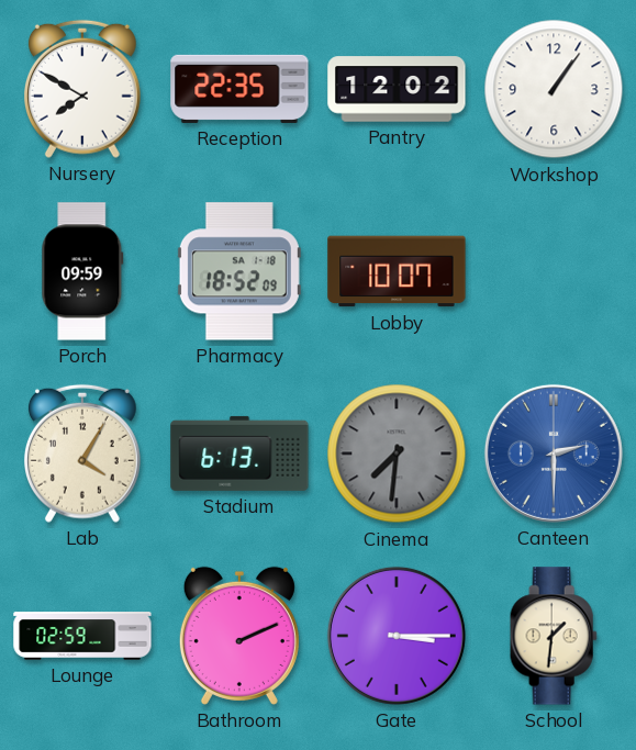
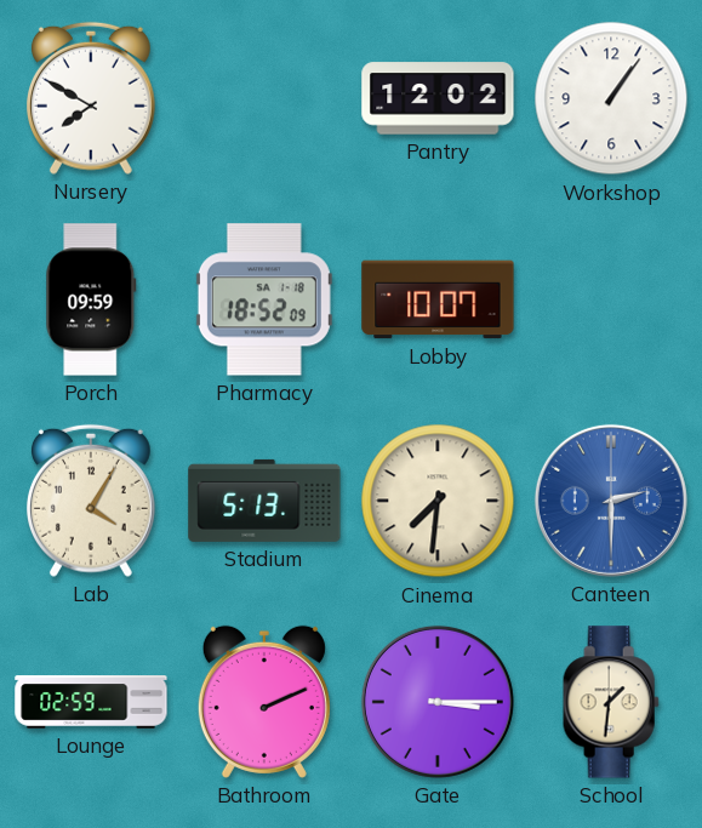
Reception: 22:35 -> none (239, 89)
Stadium: 6:13 -> 5:13 (264, 501)
Cinema dial: grey -> cream (438, 501)
